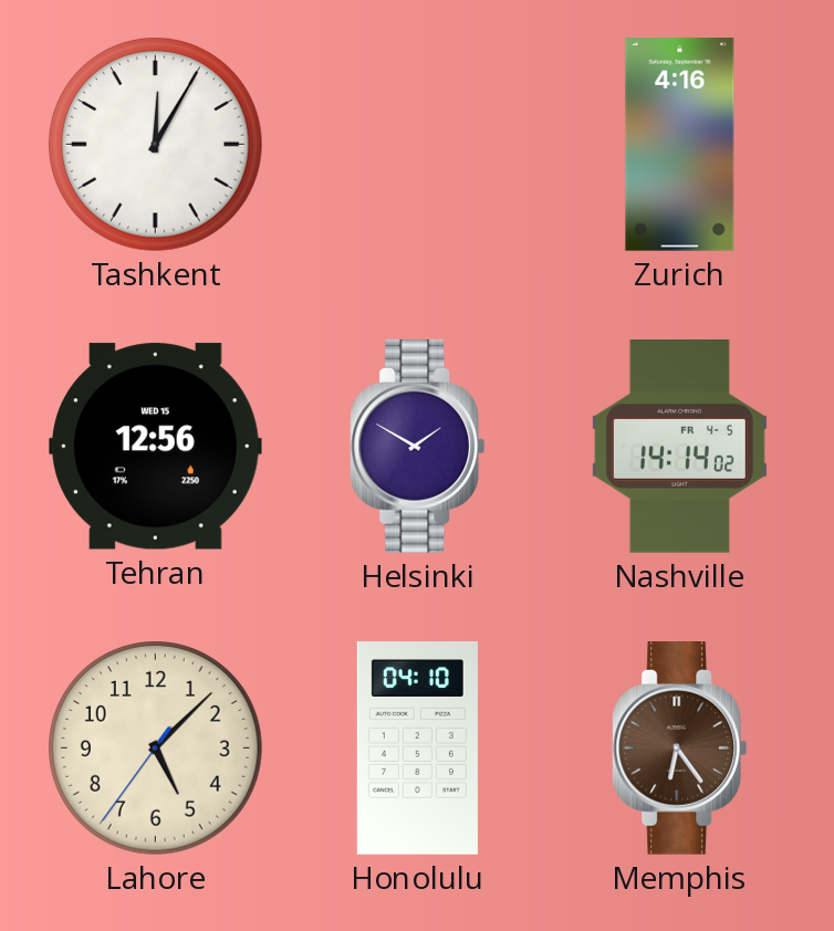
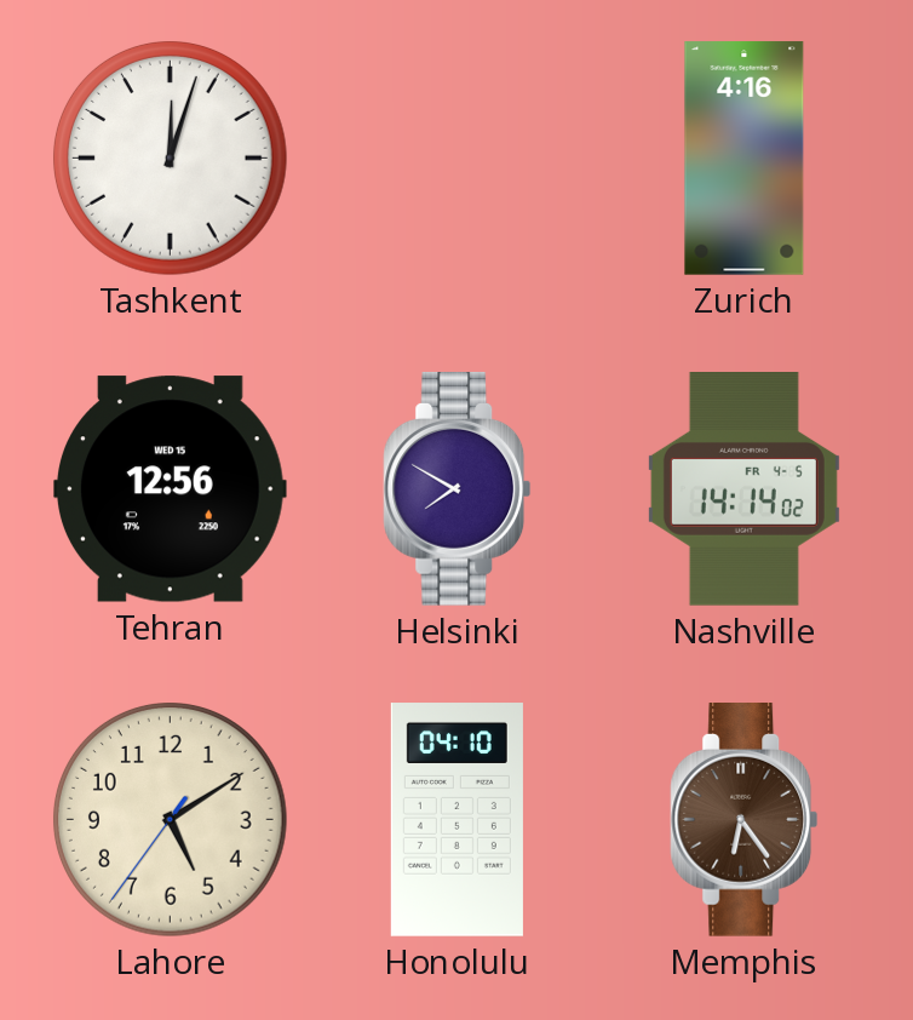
Tashkent: 12:05 -> 12:03 (171, 159)
Helsinki: 1:50 -> 7:50 (458, 489)
Lahore: 5:07 -> 5:09 (171, 820)
